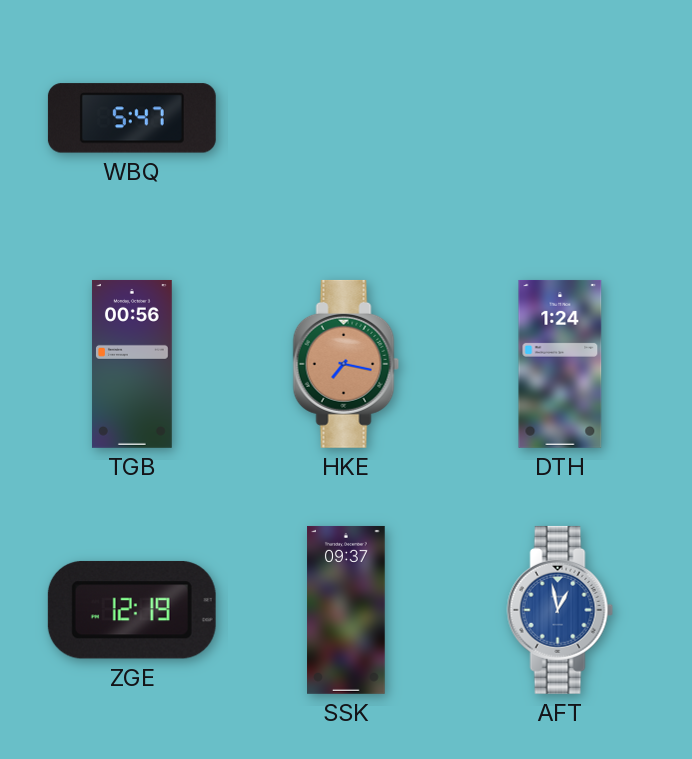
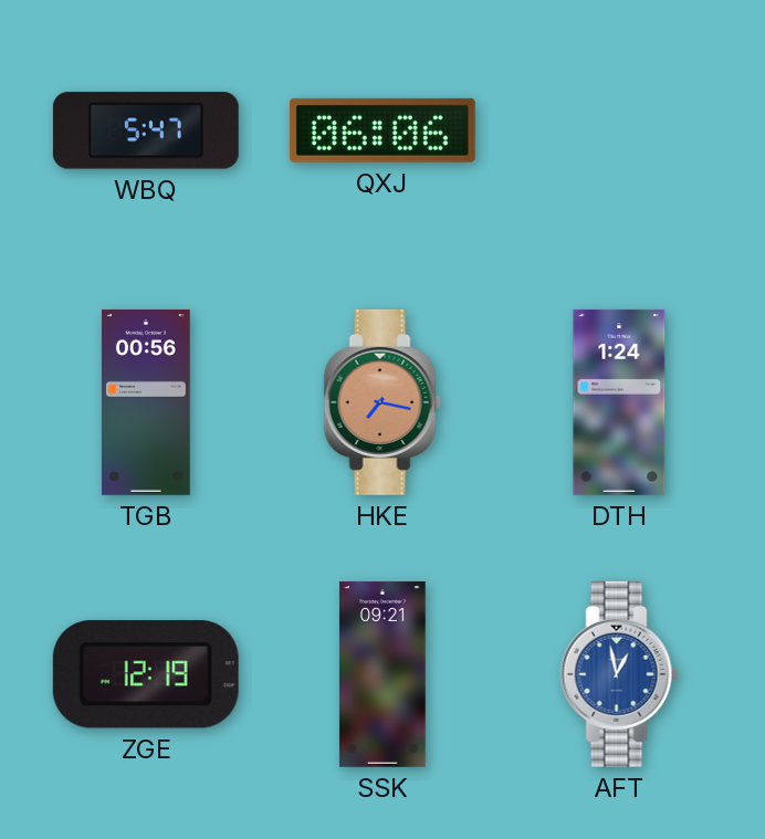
QXJ: none -> 06:06 (382, 130)
SSK: 09:37 -> 09:21 (382, 674)
